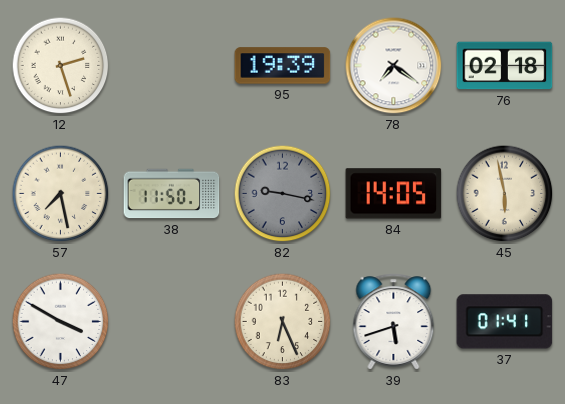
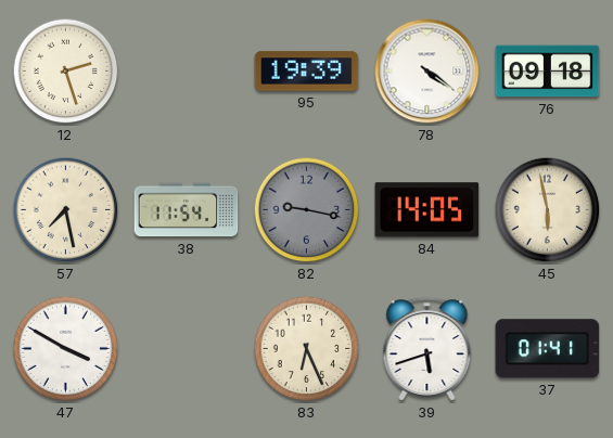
78: 7:21 -> 4:21 (427, 72)
76: 02:18 -> 09:18 (548, 72)
38: 11:50 -> 11:54 (187, 210)
